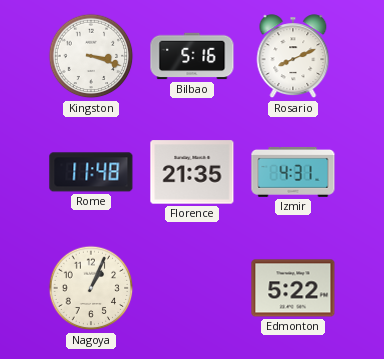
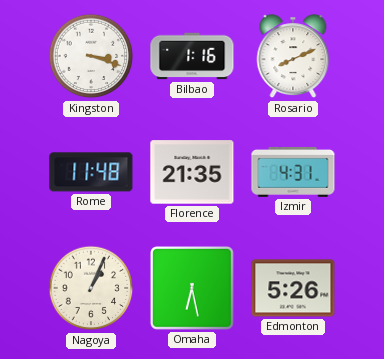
Bilbao: 5:16 -> 1:16 (192, 56)
Omaha: none -> 6:28 (192, 288)
Edmonton: 5:22 -> 5:26 (293, 288)
